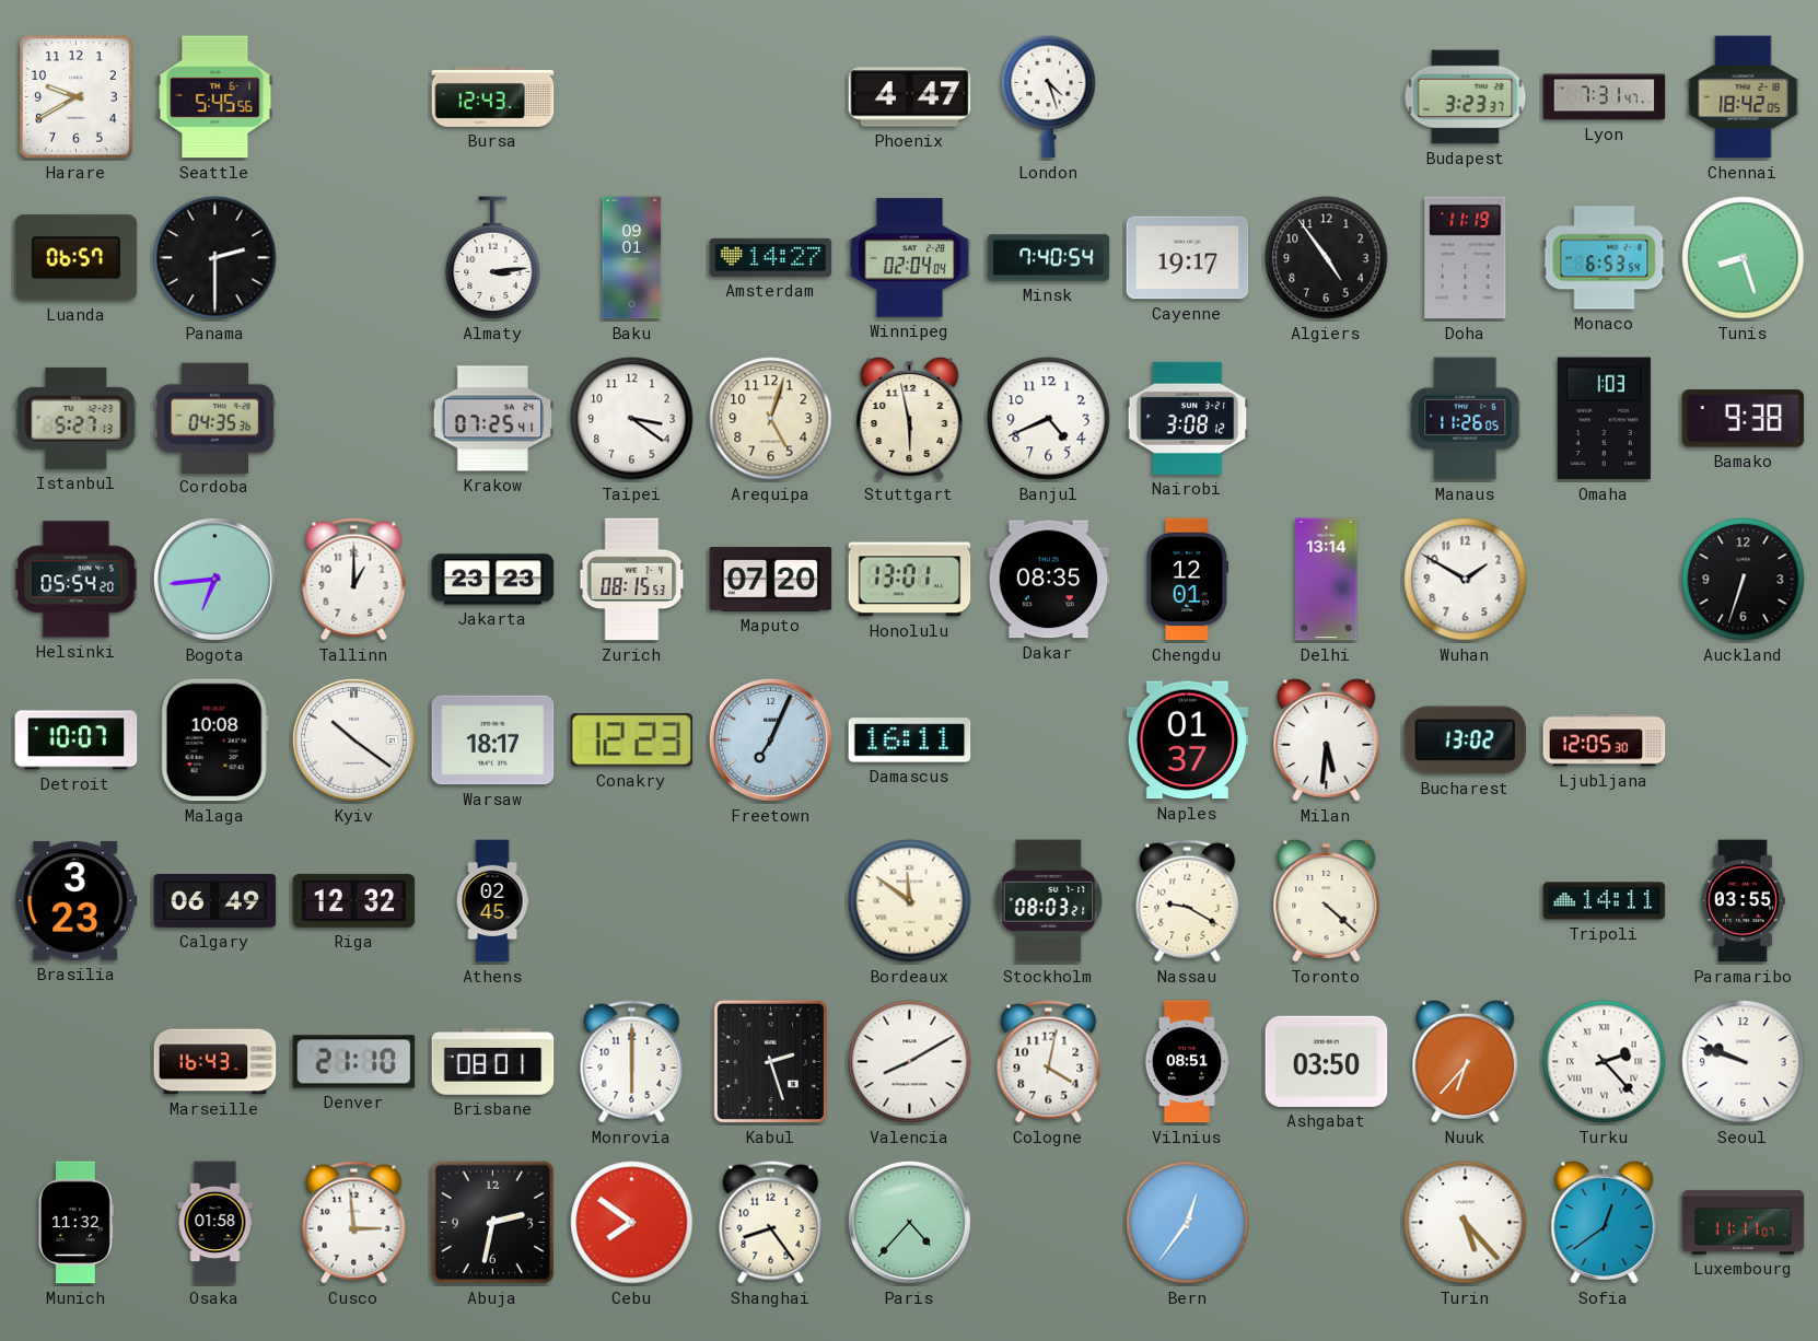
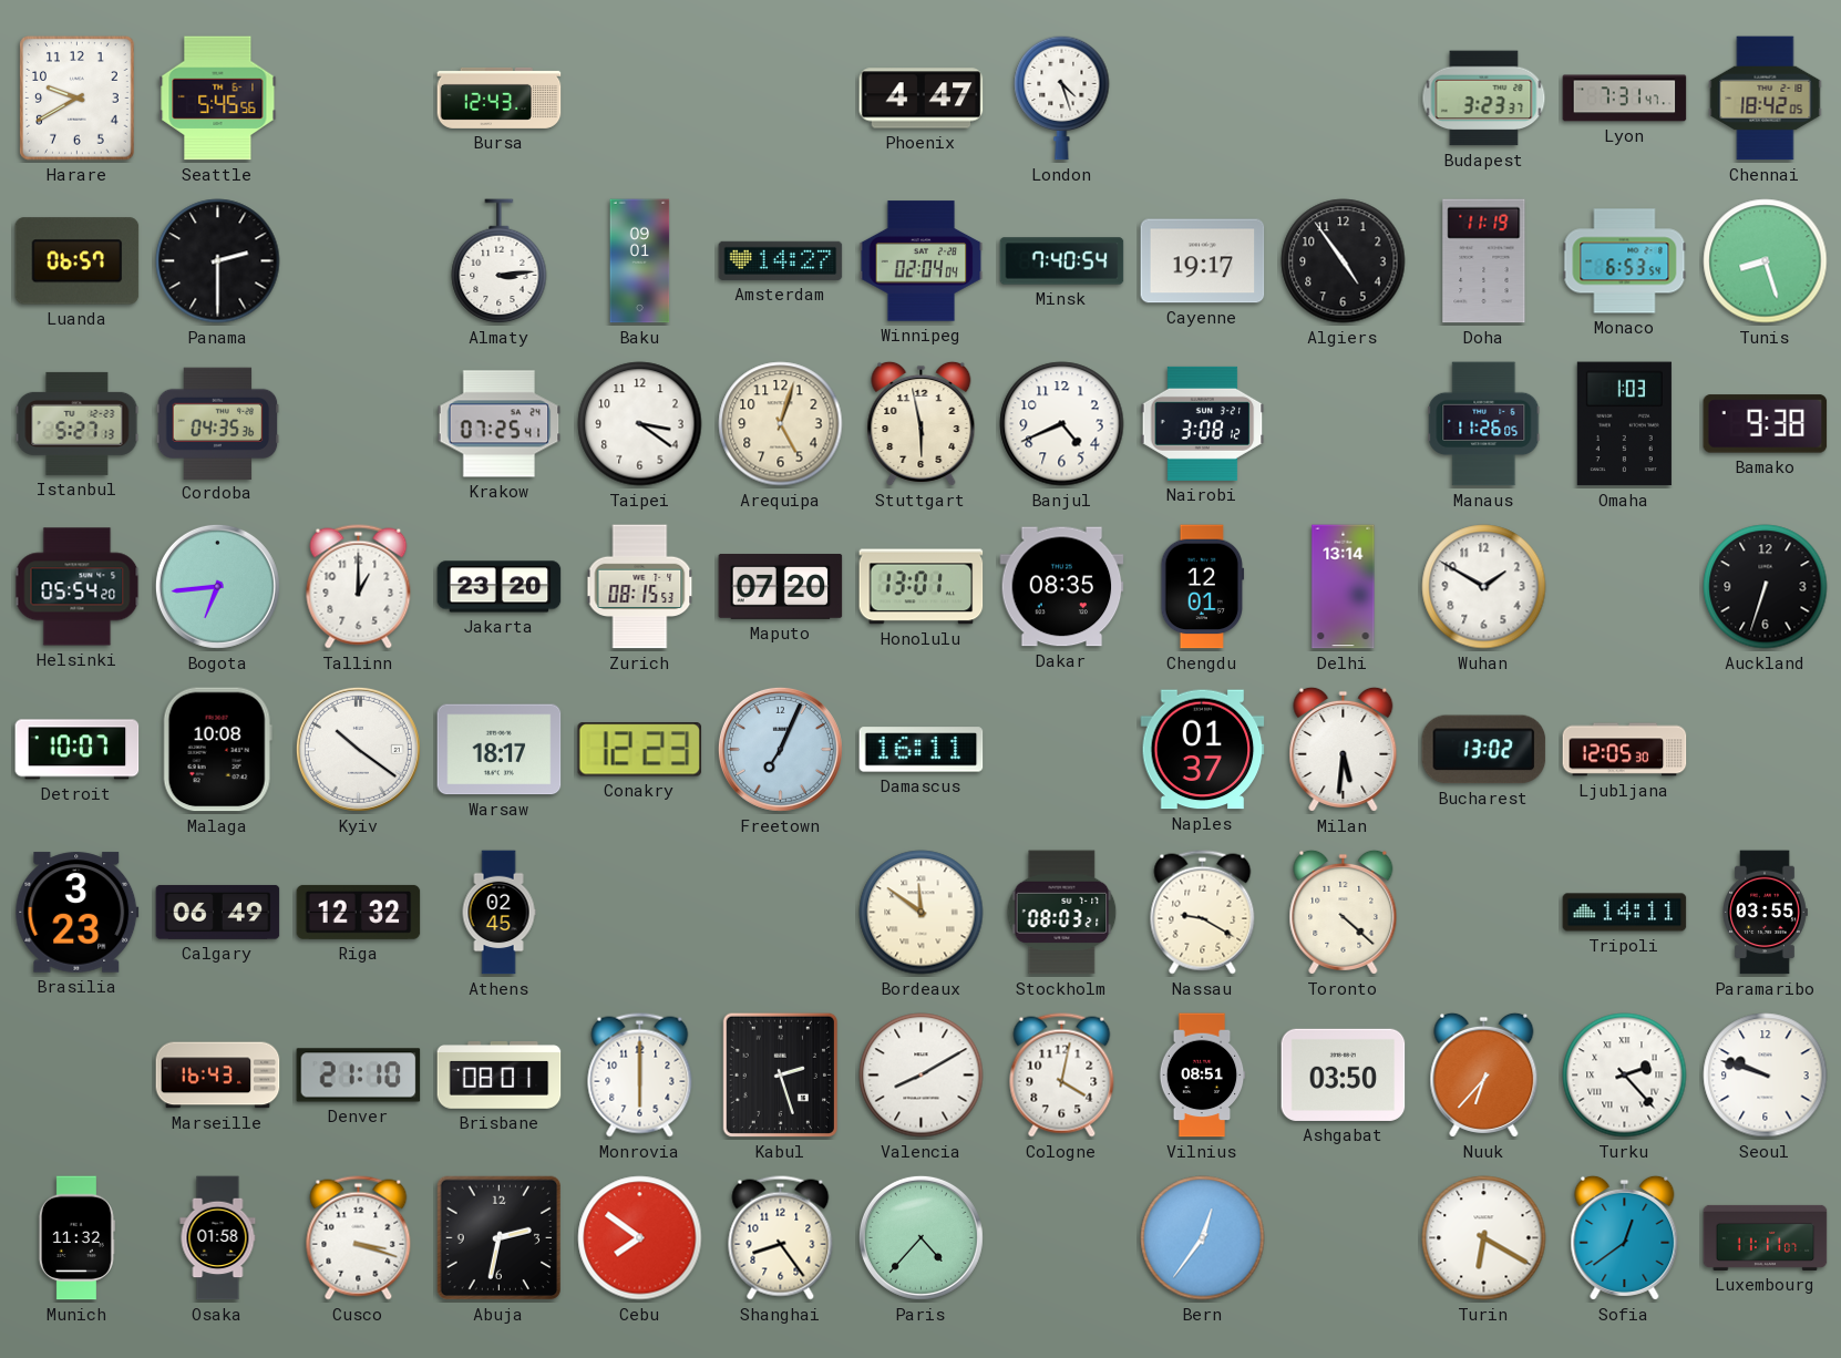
Jakarta: 23:23 -> 23:20 (500, 587)
Cusco: 2:59 -> 3:18 (359, 1238)
Turin: 5:23 -> 6:20 (1484, 1238)
